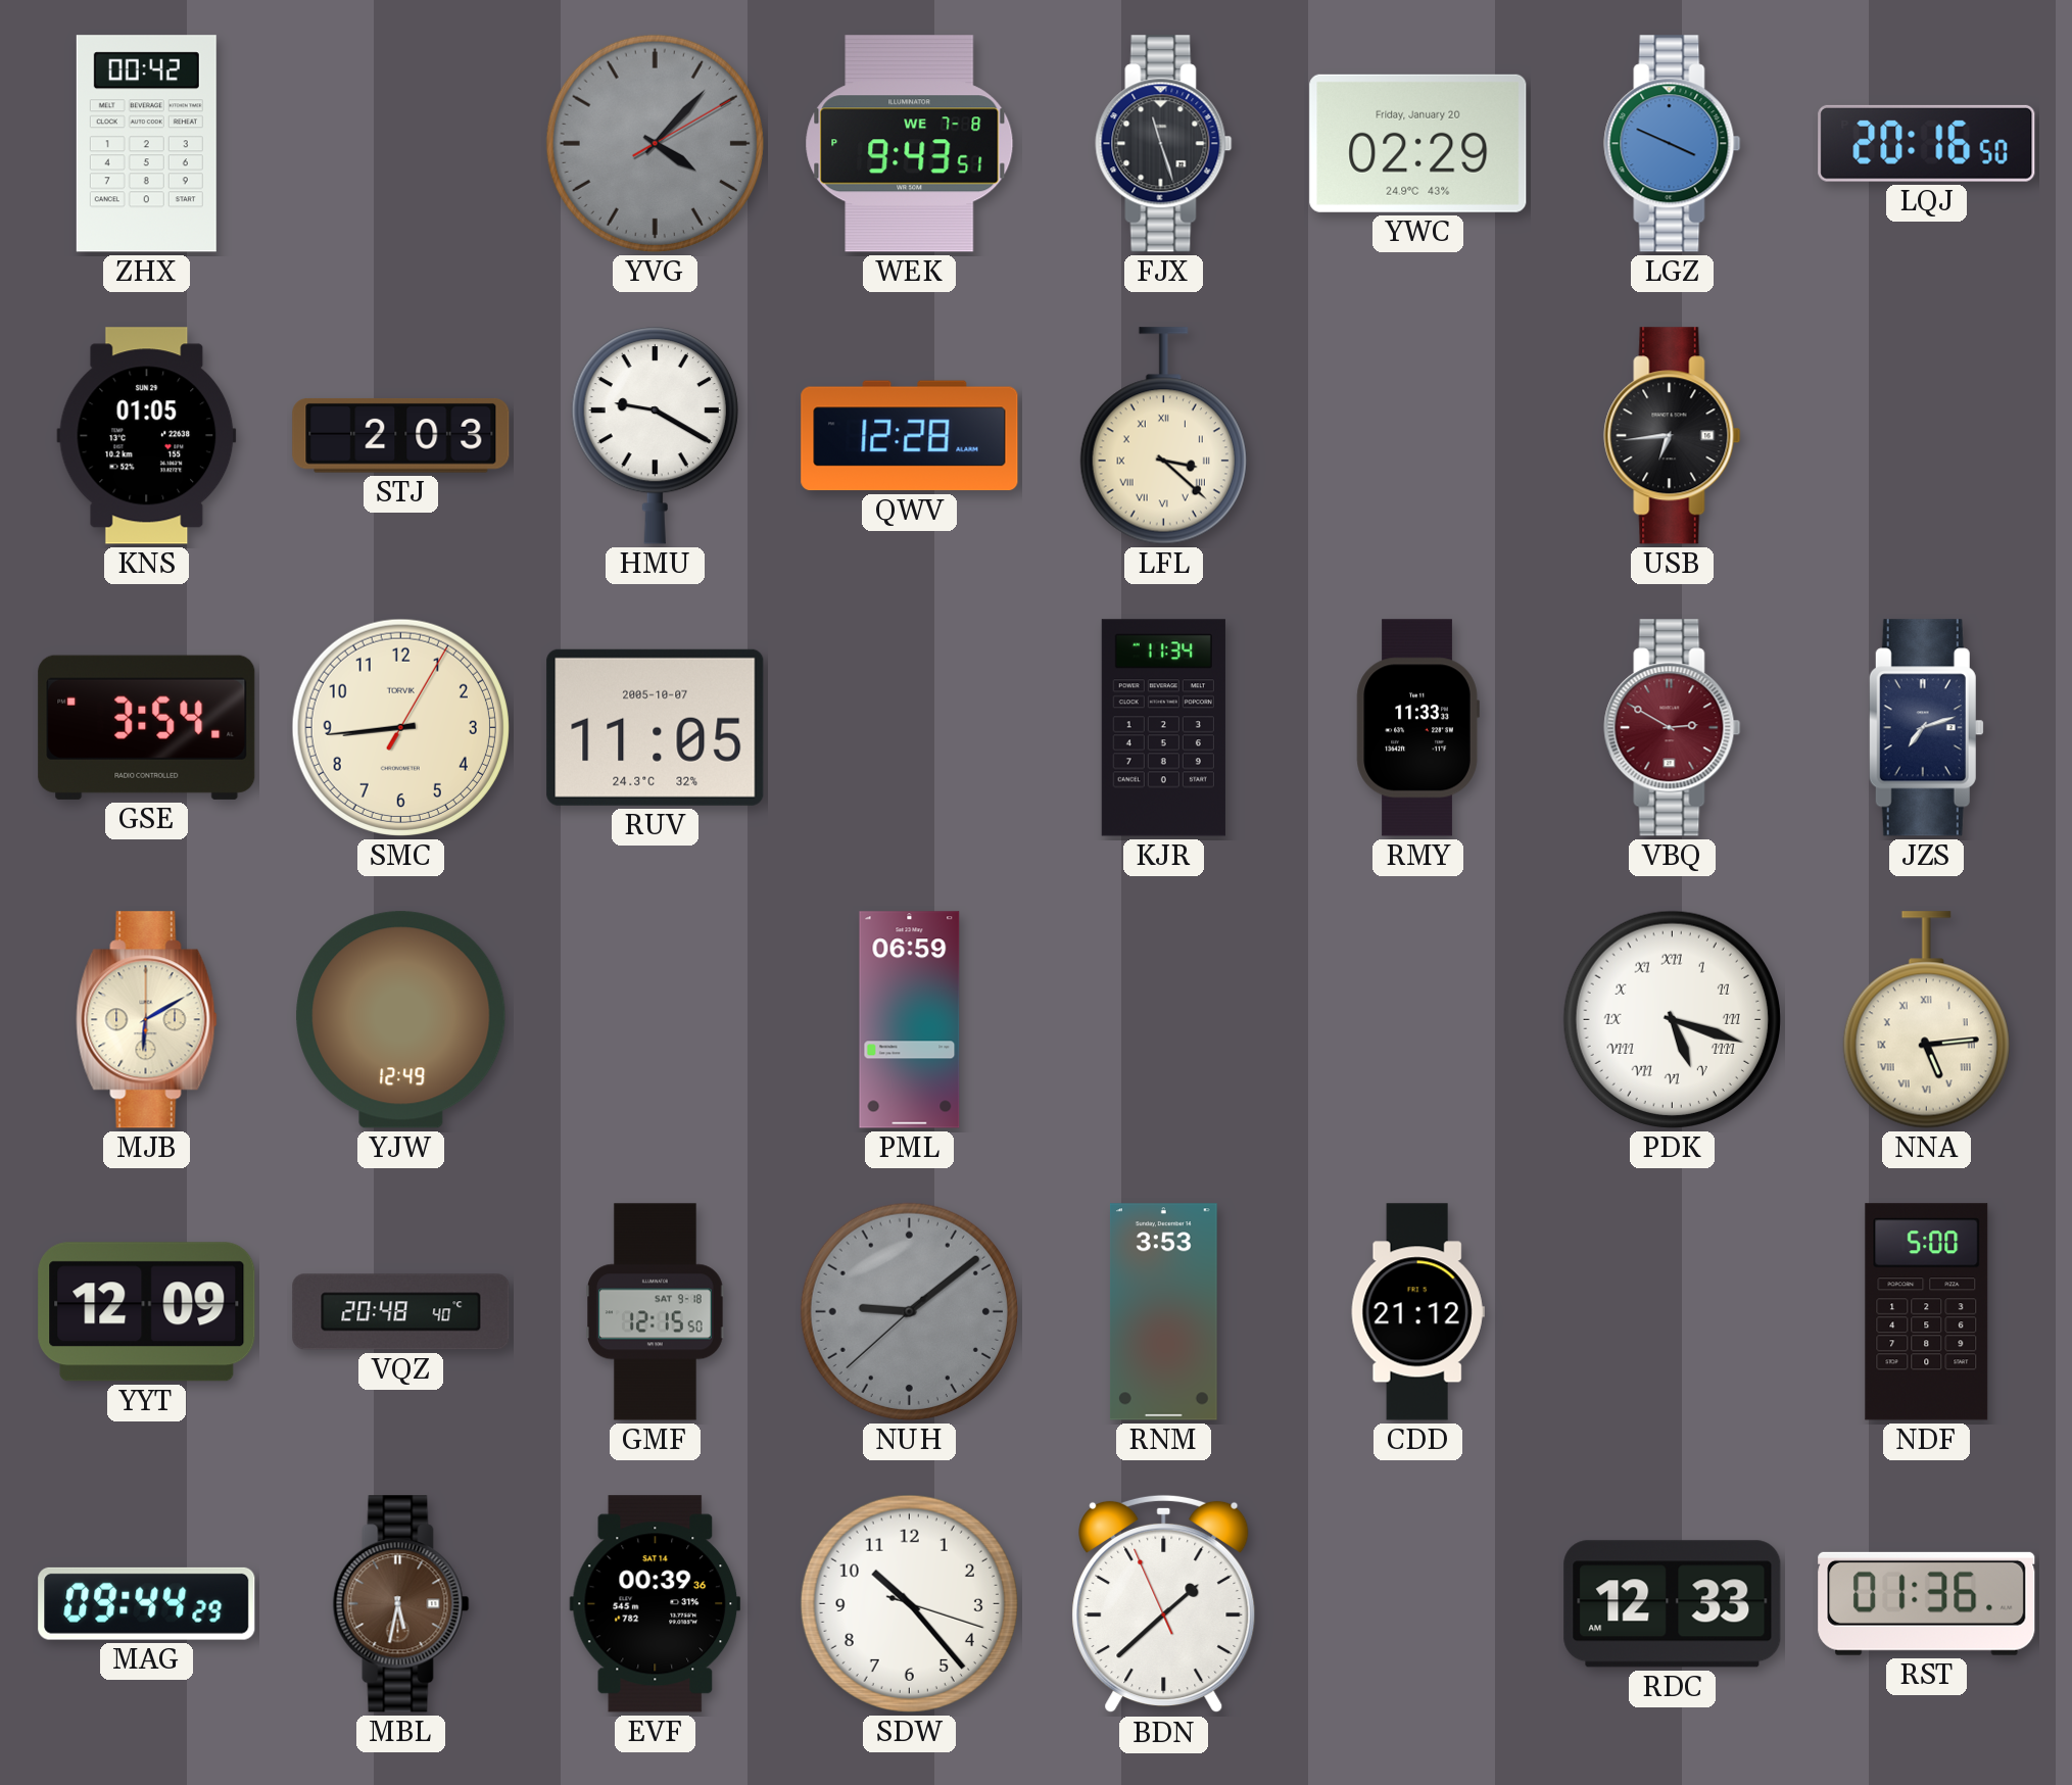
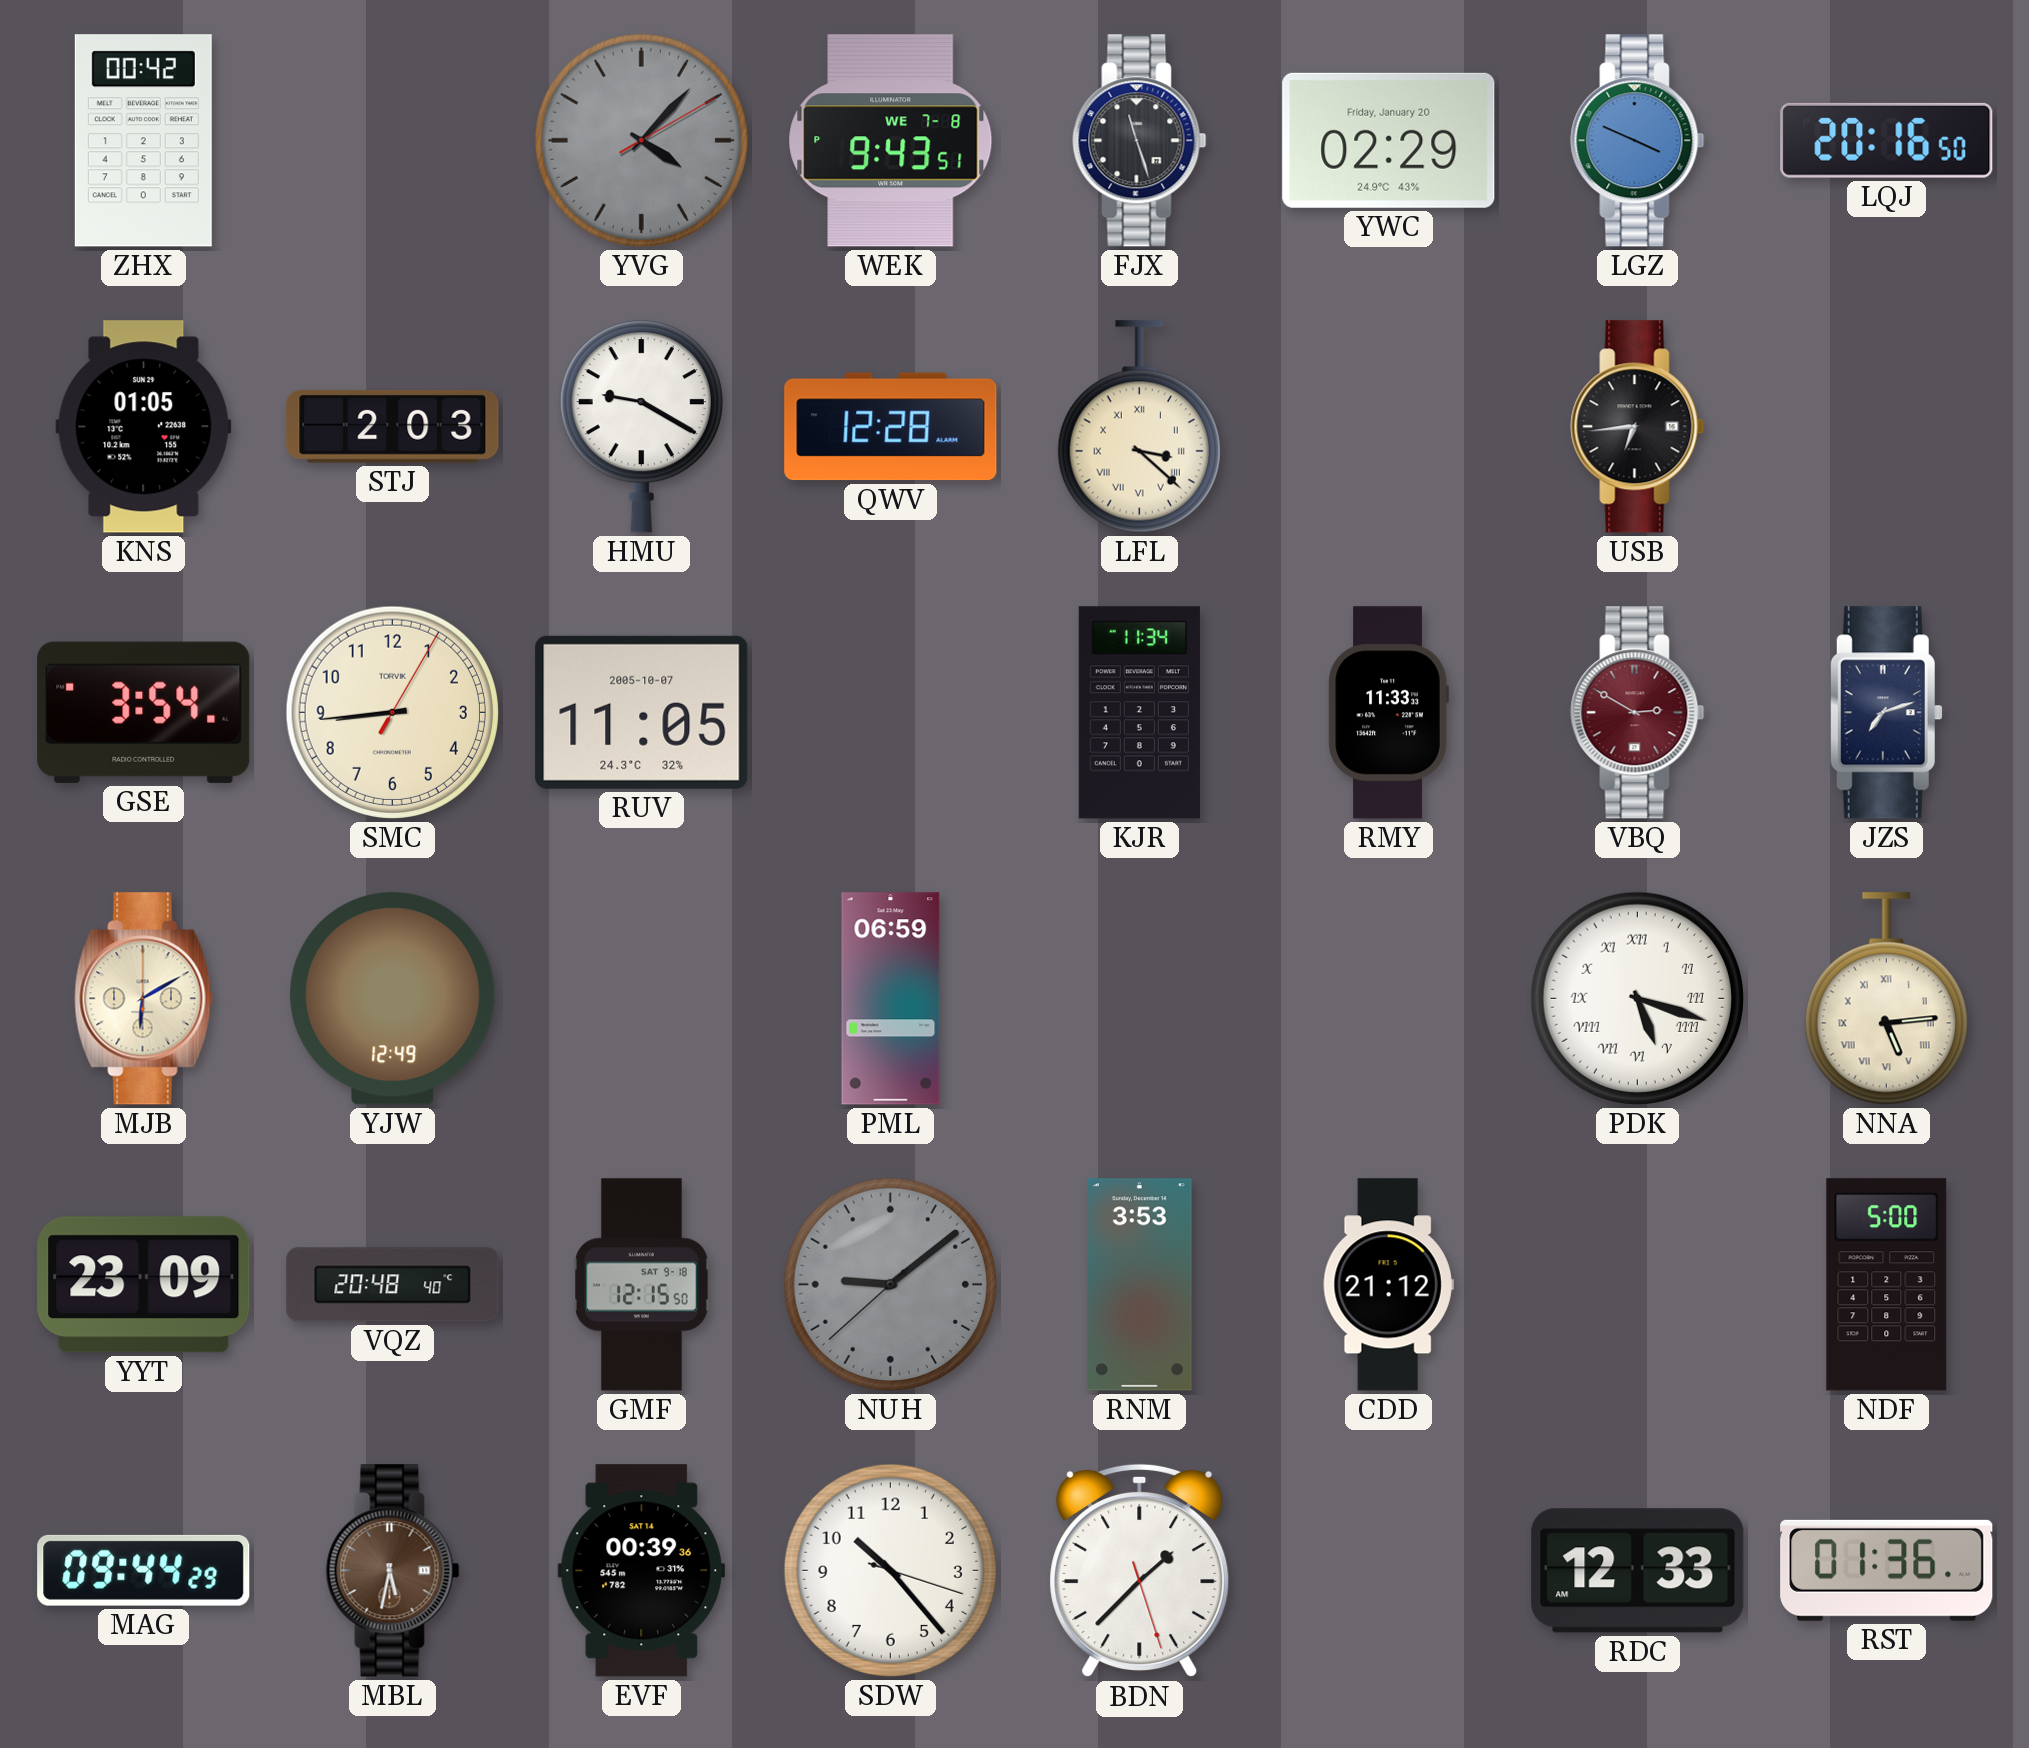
YYT: 12:09 -> 23:09 (144, 1285)
BDN: 1:37:56 -> 1:37:27 (1140, 1571)
